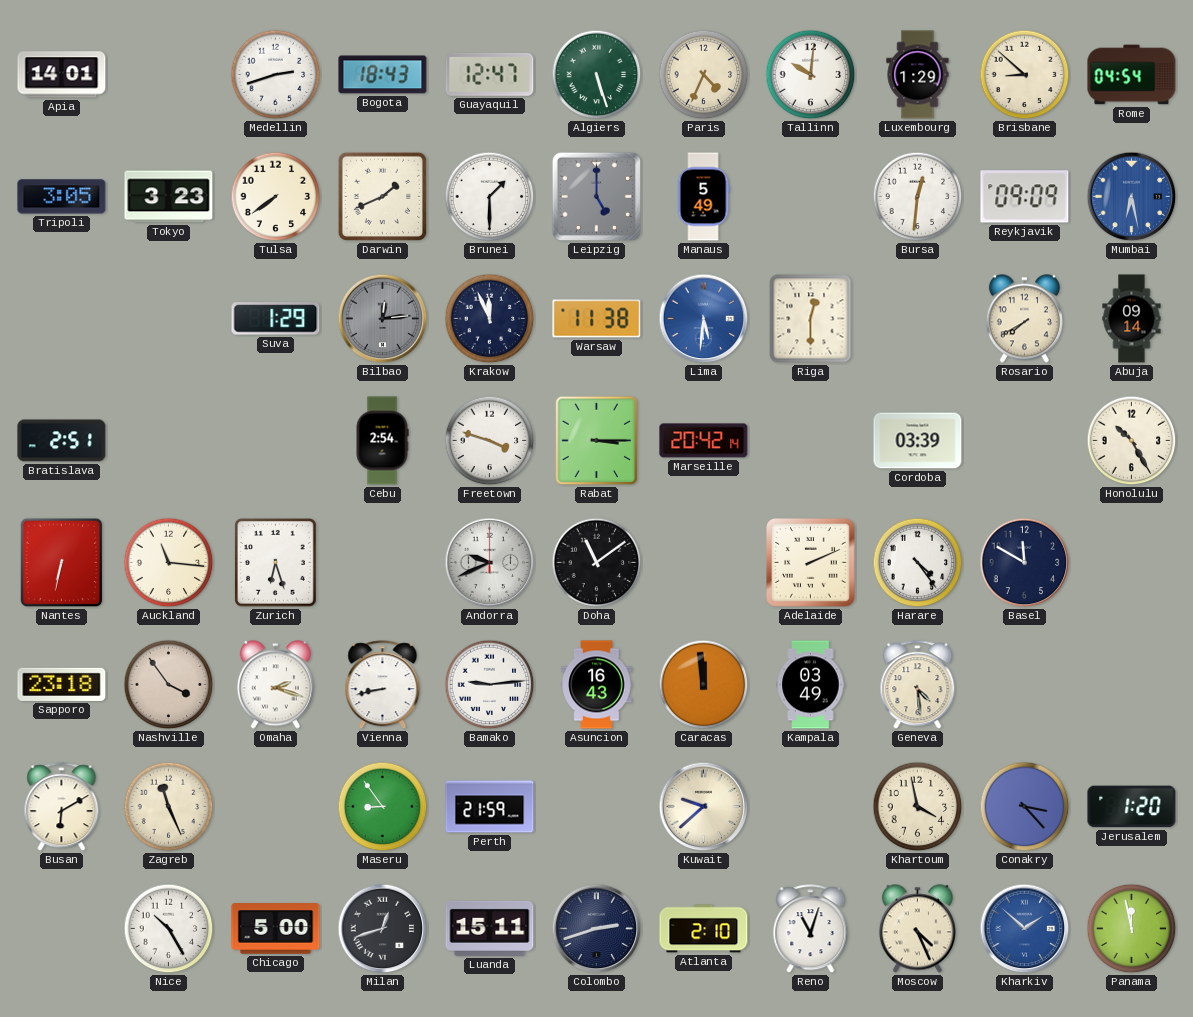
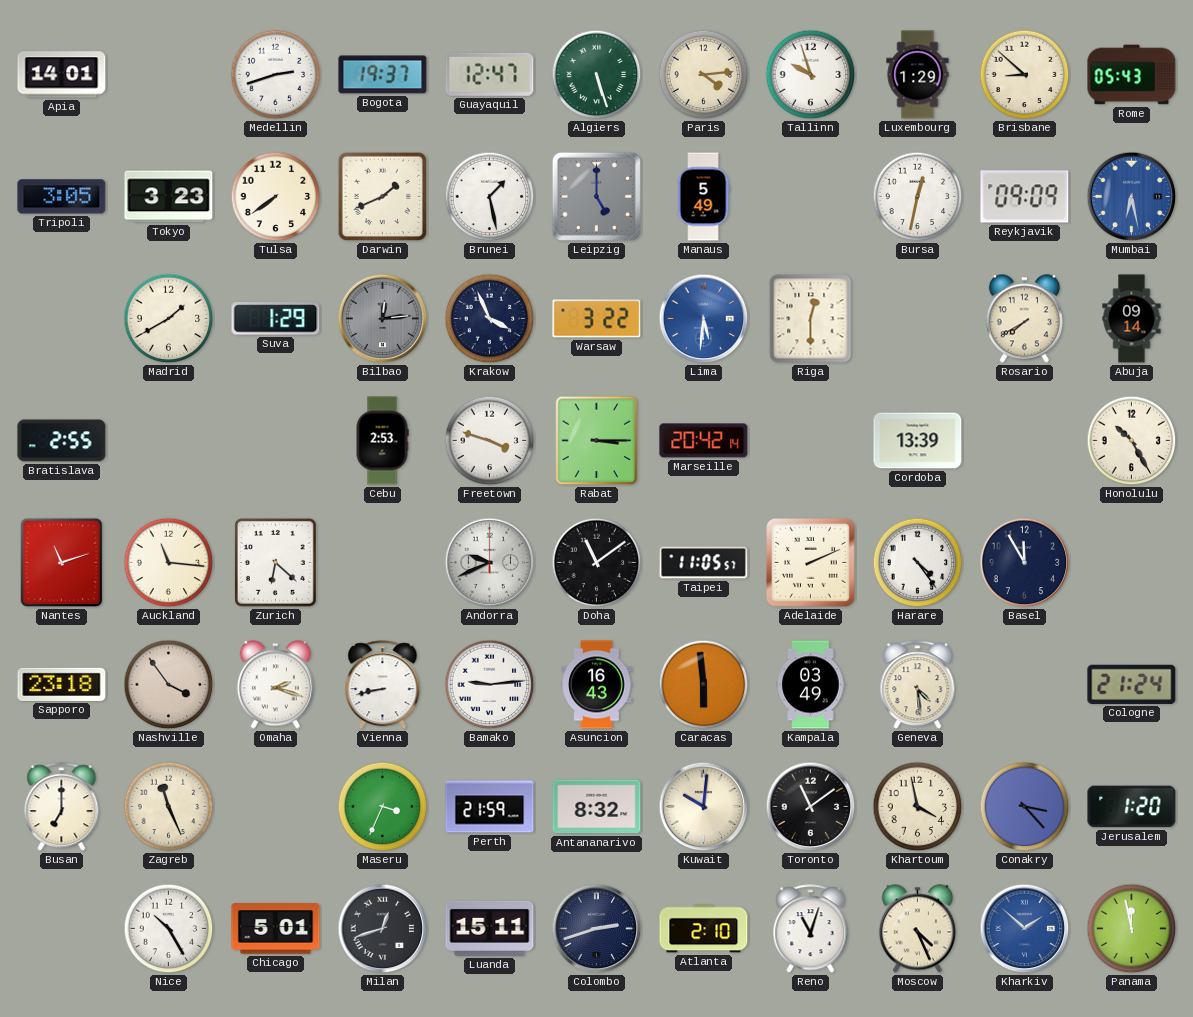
Bogota: 18:43 -> 19:37 (383, 75)
Paris: 4:34 -> 4:14 (704, 75)
Tallinn: 10:01 -> 9:57 (811, 75)
Rome: 04:54 -> 05:43 (1132, 75)
Brunei: 1:30 -> 1:28 (490, 197)
Bursa: 12:31 -> 12:32 (918, 197)
Madrid: none -> 1:40 (169, 319)
Krakow: 11:56 -> 3:56 (490, 319)
Warsaw: 11:38 -> 3:22 (597, 319)
Bratislava: 2:51 -> 2:55 (62, 441)
Cebu: 2:54 -> 2:53 (382, 441)
Cordoba: 03:39 -> 13:39 (918, 441)
Nantes: 6:32 -> 11:12 (62, 563)
Zurich: 6:27 -> 6:22 (276, 563)
Taipei: none -> 11:05 (704, 563)
Basel: 11:50 -> 11:55 (1025, 563)
Caracas: 11:59 -> 5:59 (704, 685)
Cologne: none -> 21:24 (1132, 684)
Busan: 6:10 -> 7:00 (62, 807)
Maseru: 8:54 -> 3:34 (383, 807)
Antananarivo: none -> 8:32 (597, 807)
Kuwait: 9:38 -> 10:01 (704, 807)
Toronto: none -> 11:09 (811, 807)
Chicago: 5:00 -> 5:01 (276, 929)
